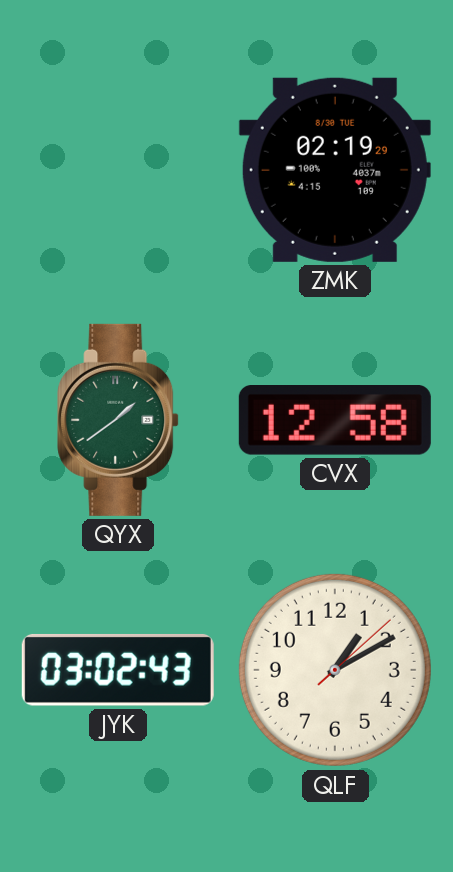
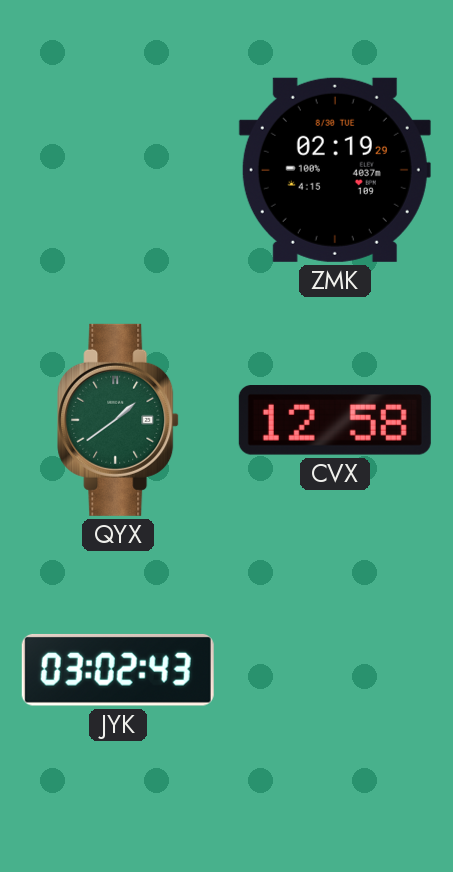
QLF: 1:10 -> none (335, 670)
